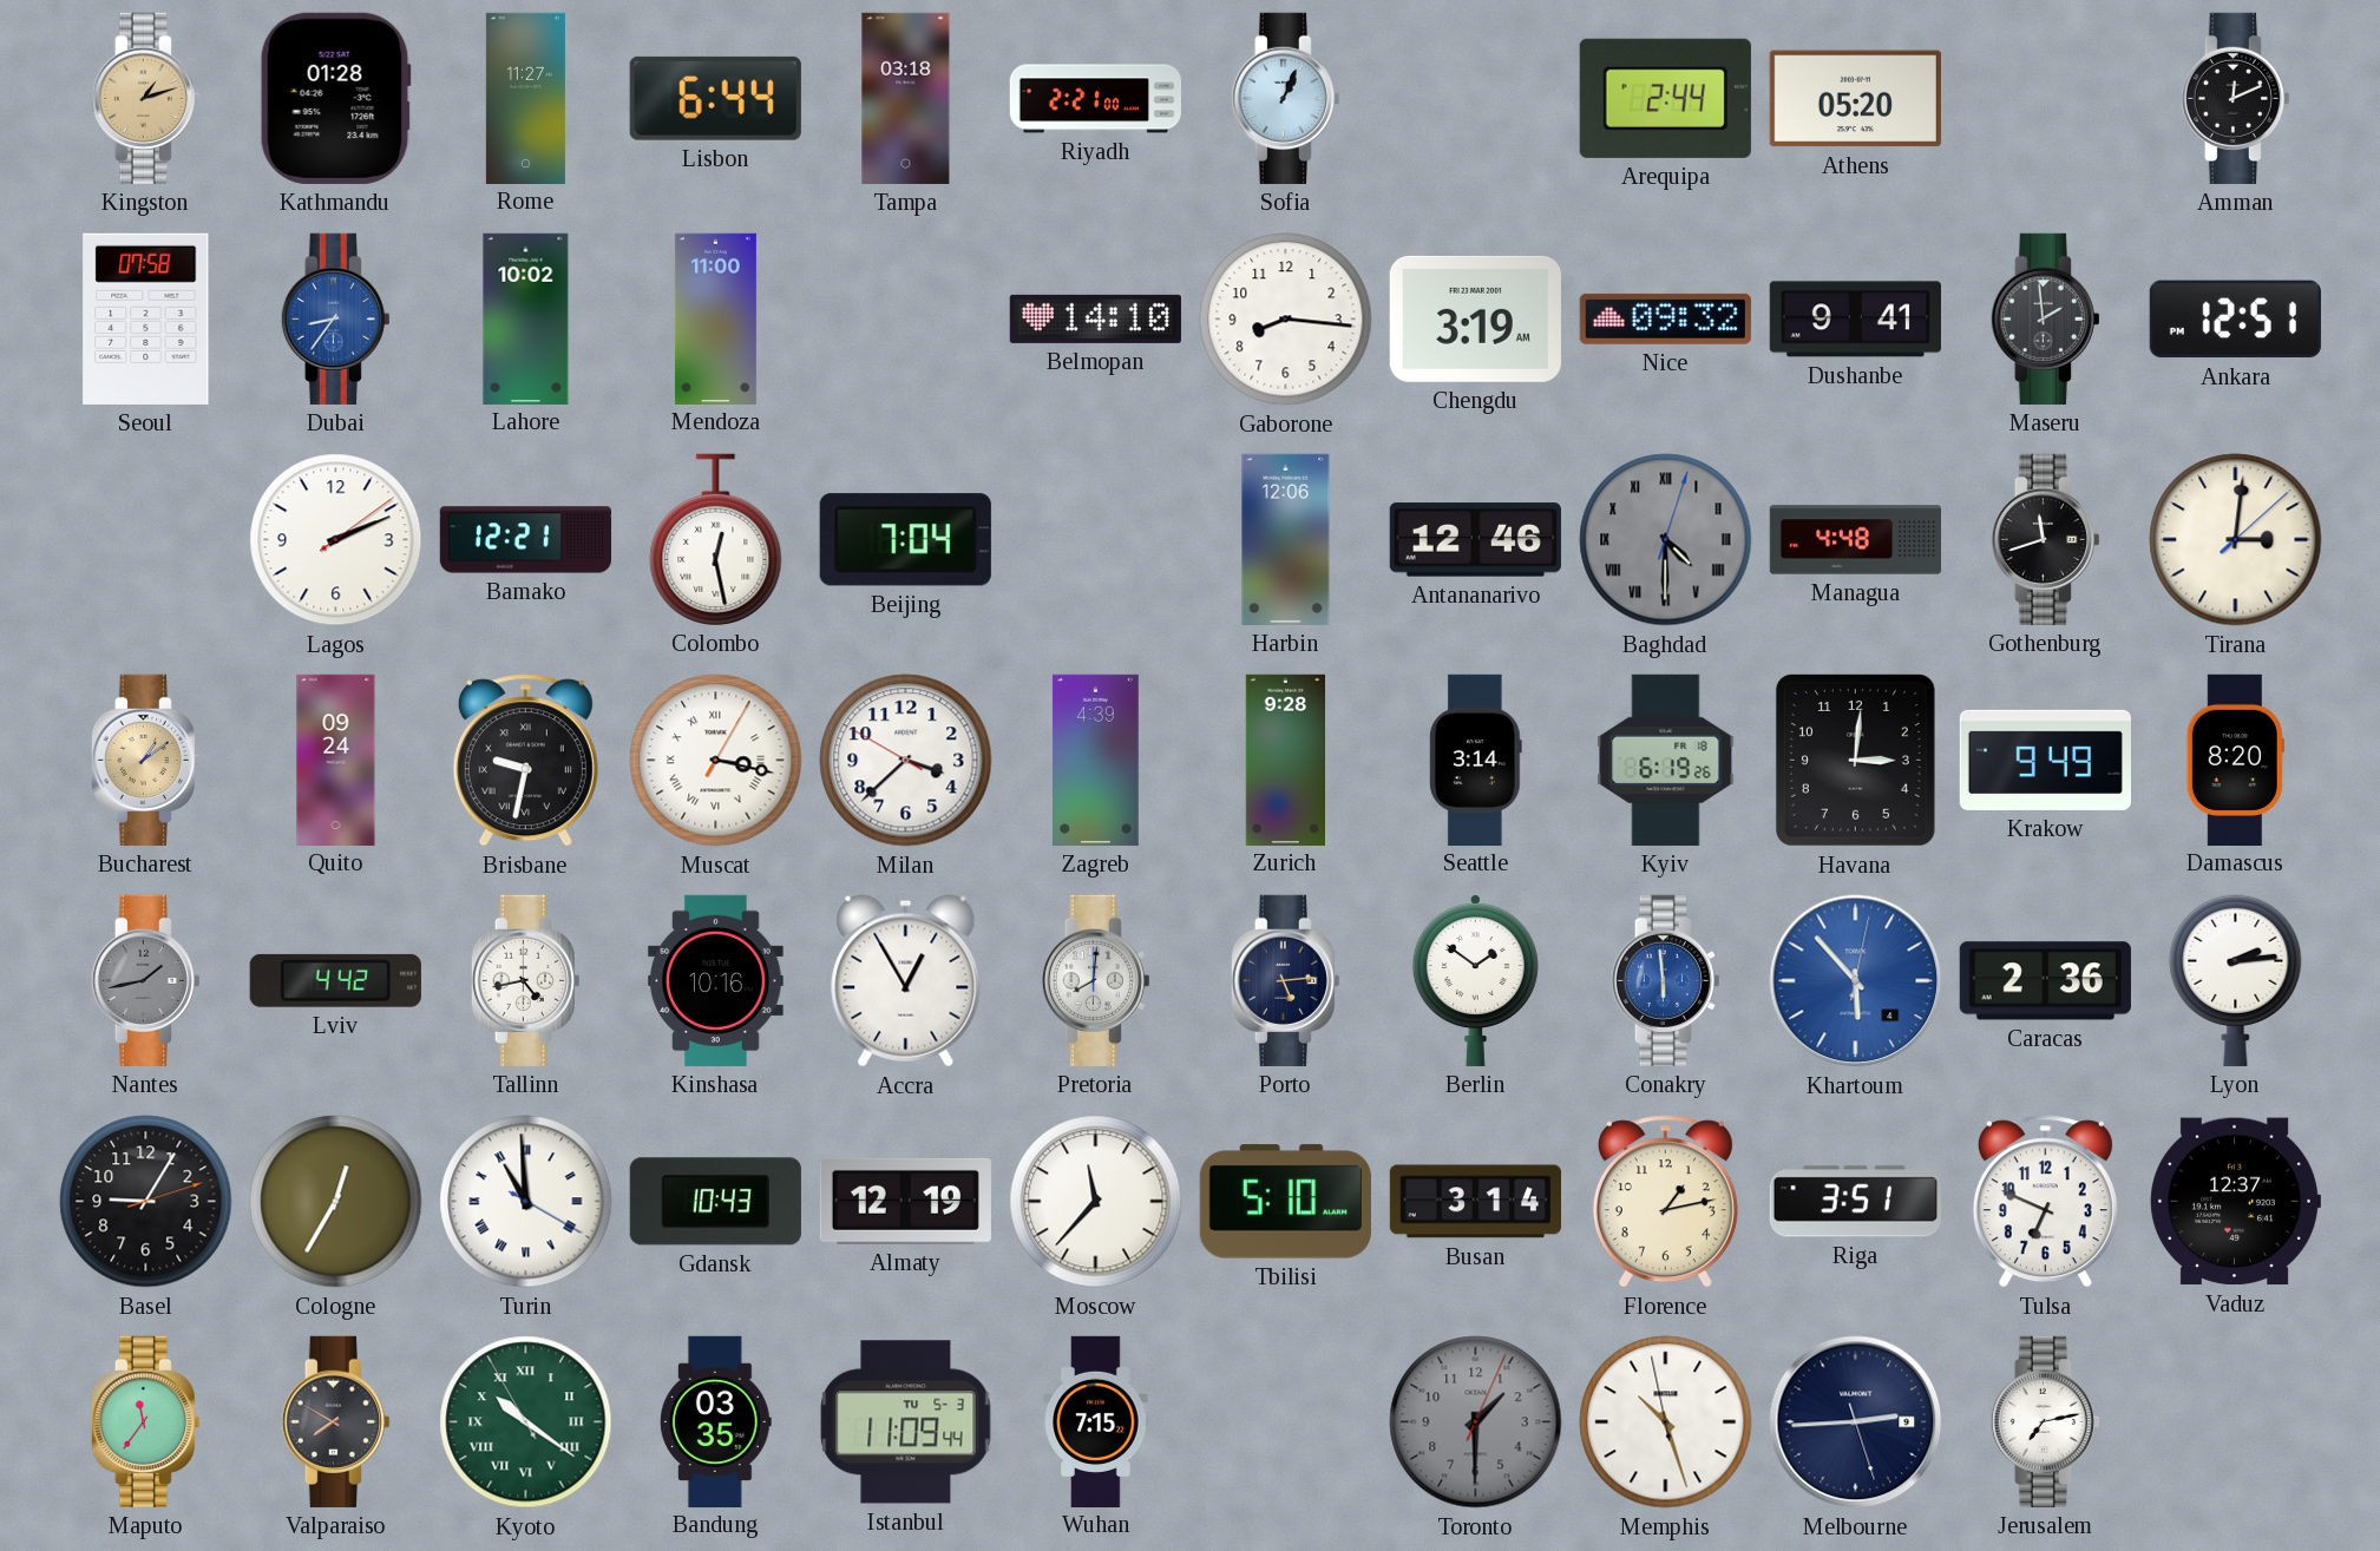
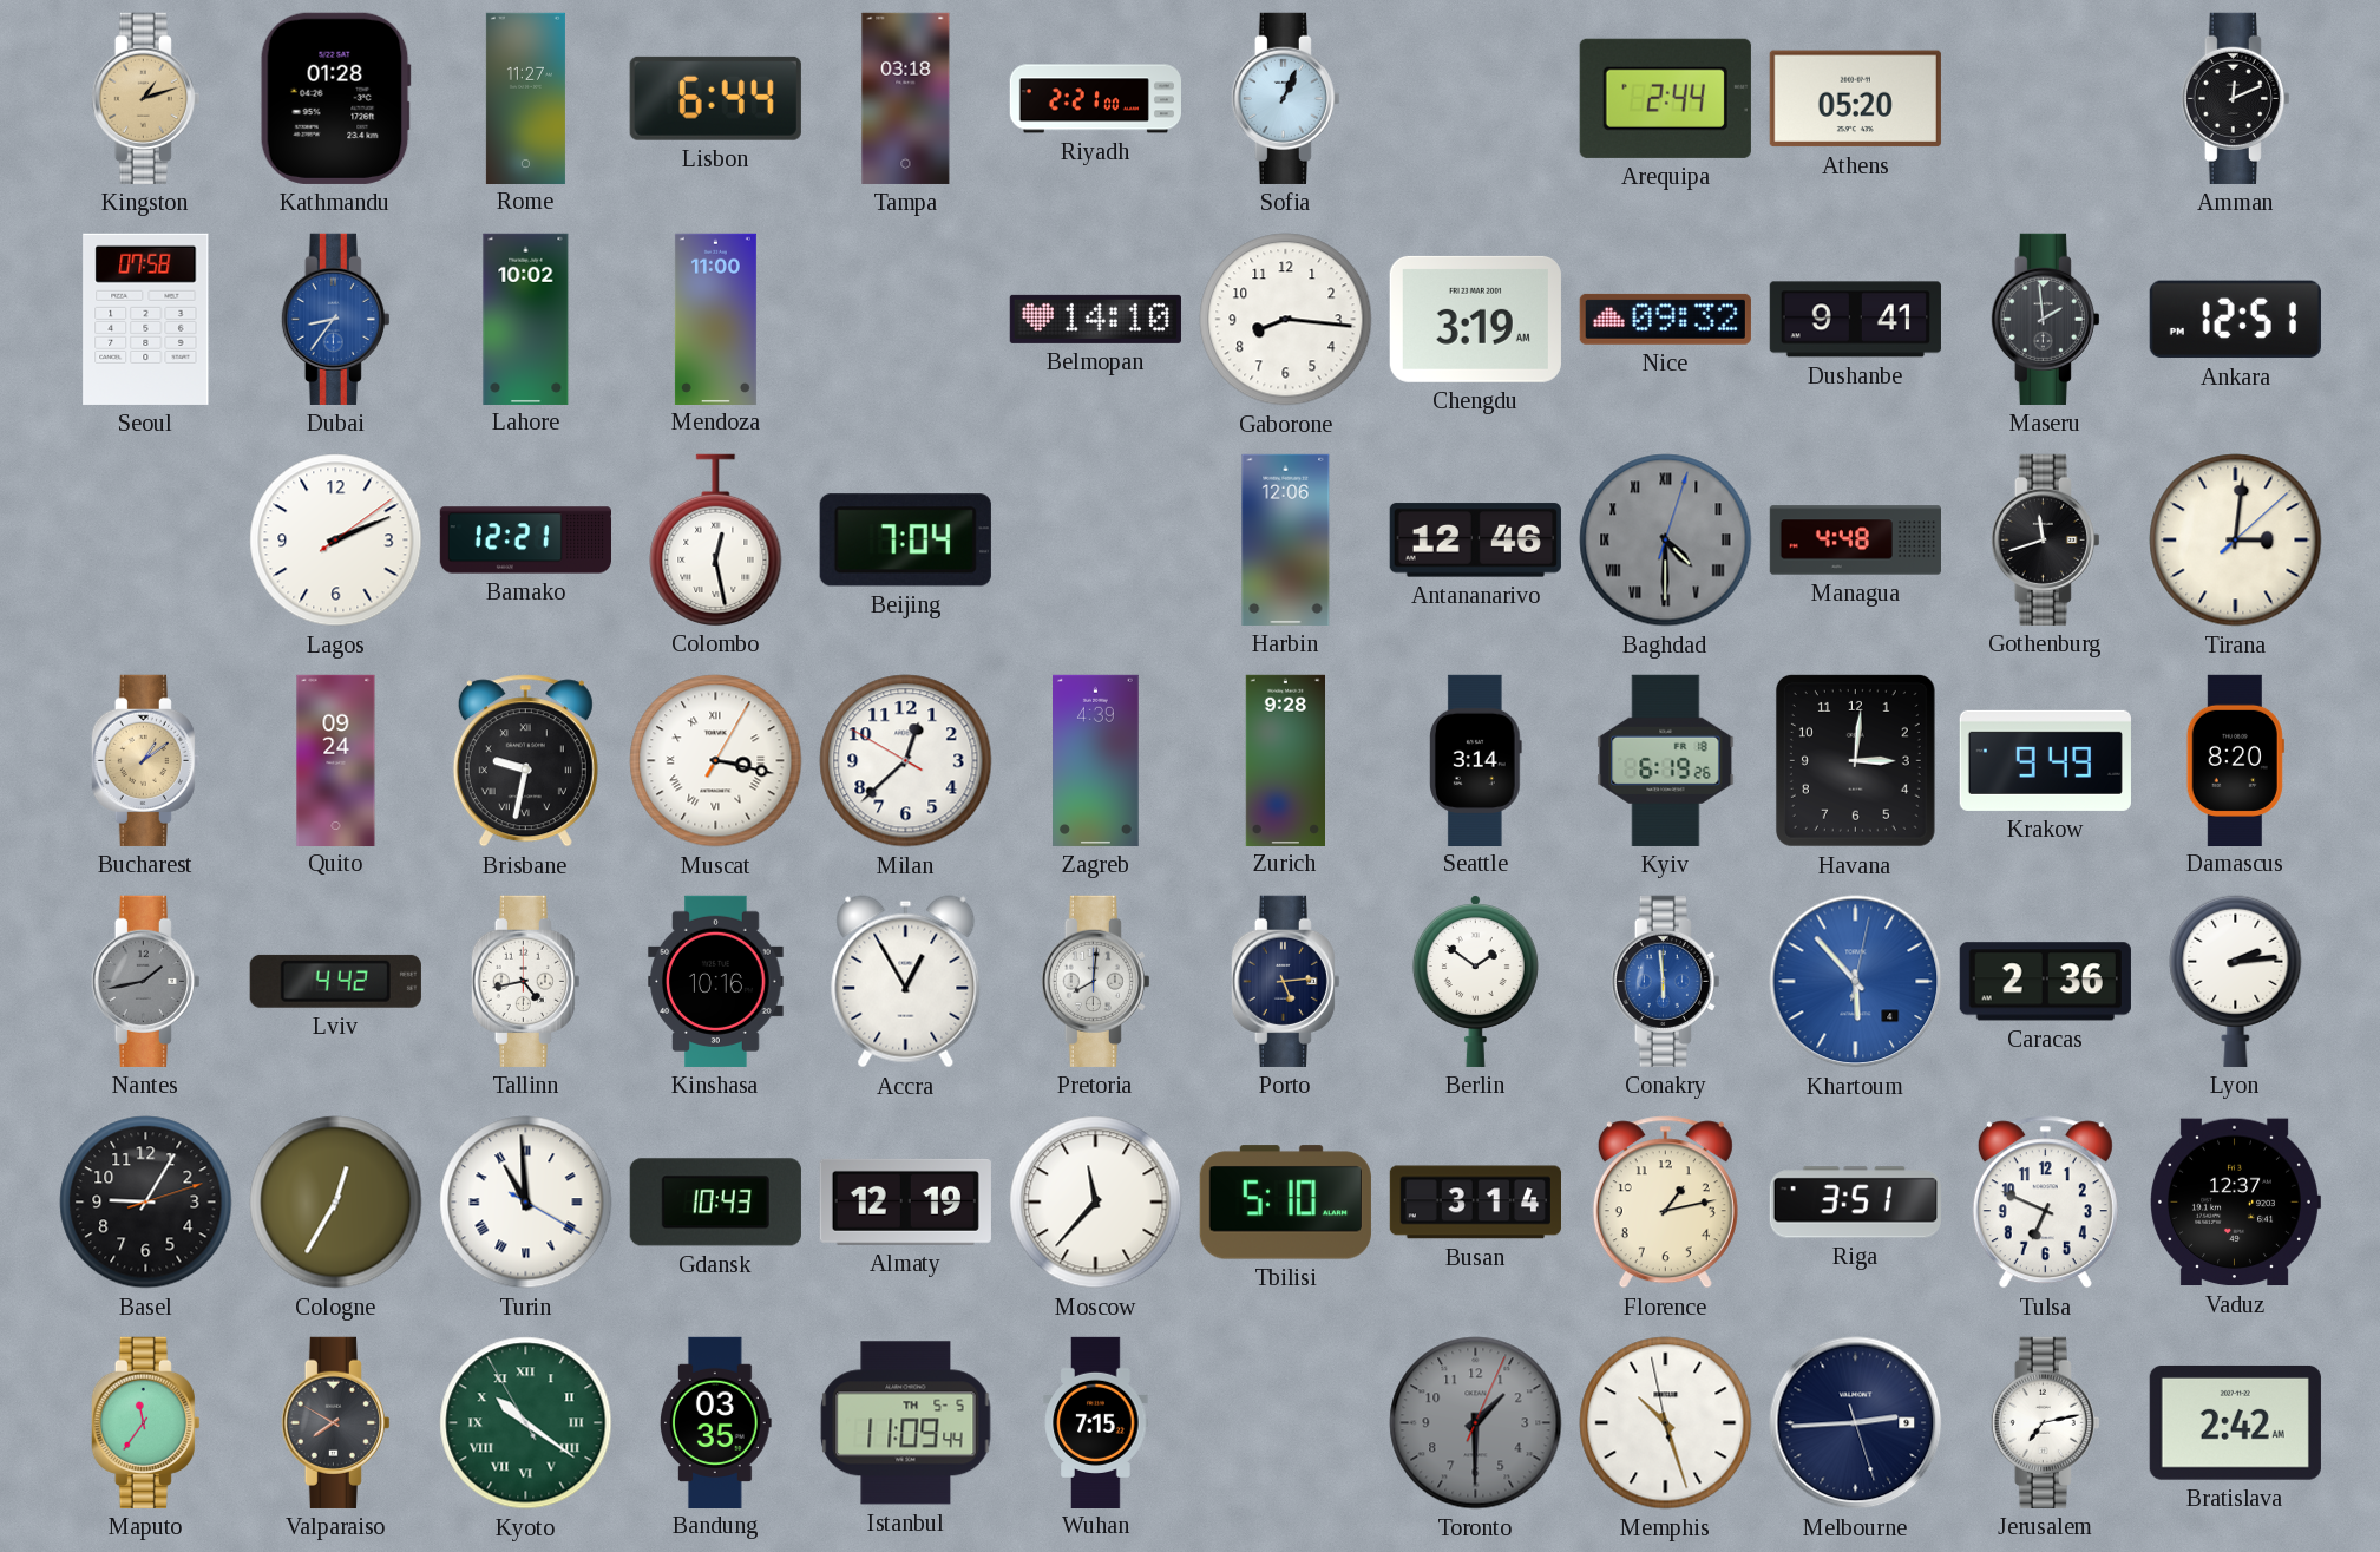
Milan: 3:37 -> 12:37 (906, 761)
Istanbul date: TU 5-3 -> TH 5-5 (906, 1423)
Bratislava: none -> 2:42 (2235, 1422)
